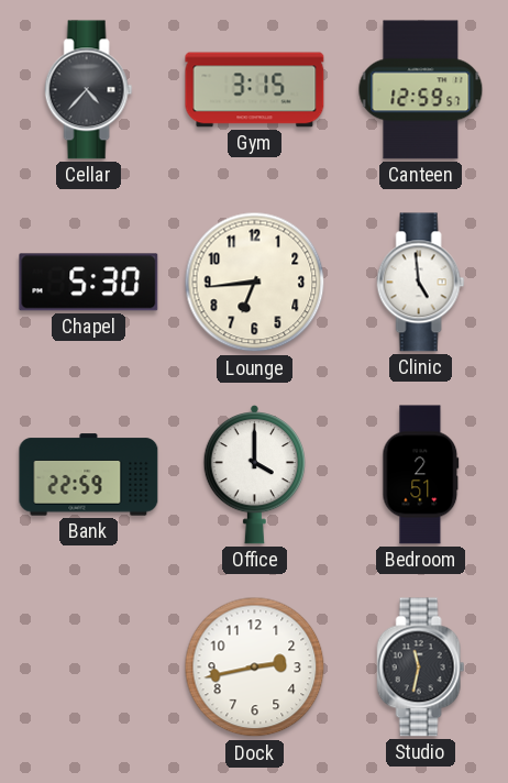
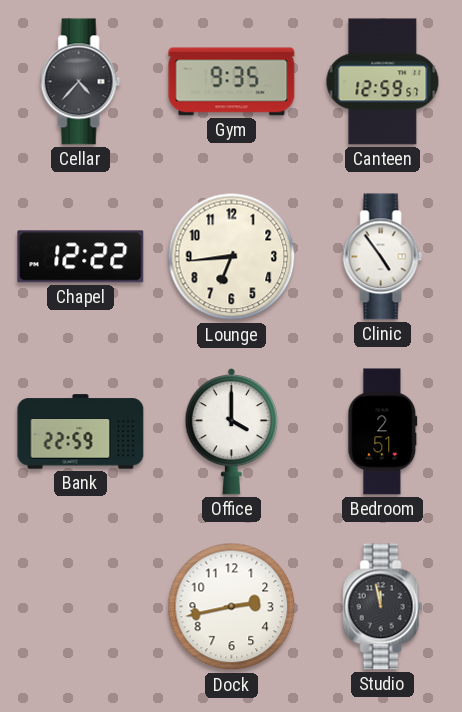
Gym: 3:15 -> 9:35 (232, 82)
Chapel: 5:30 -> 12:22 (81, 257)
Clinic: 4:59 -> 4:54 (383, 257)
Studio: 11:32 -> 11:58 (383, 607)
